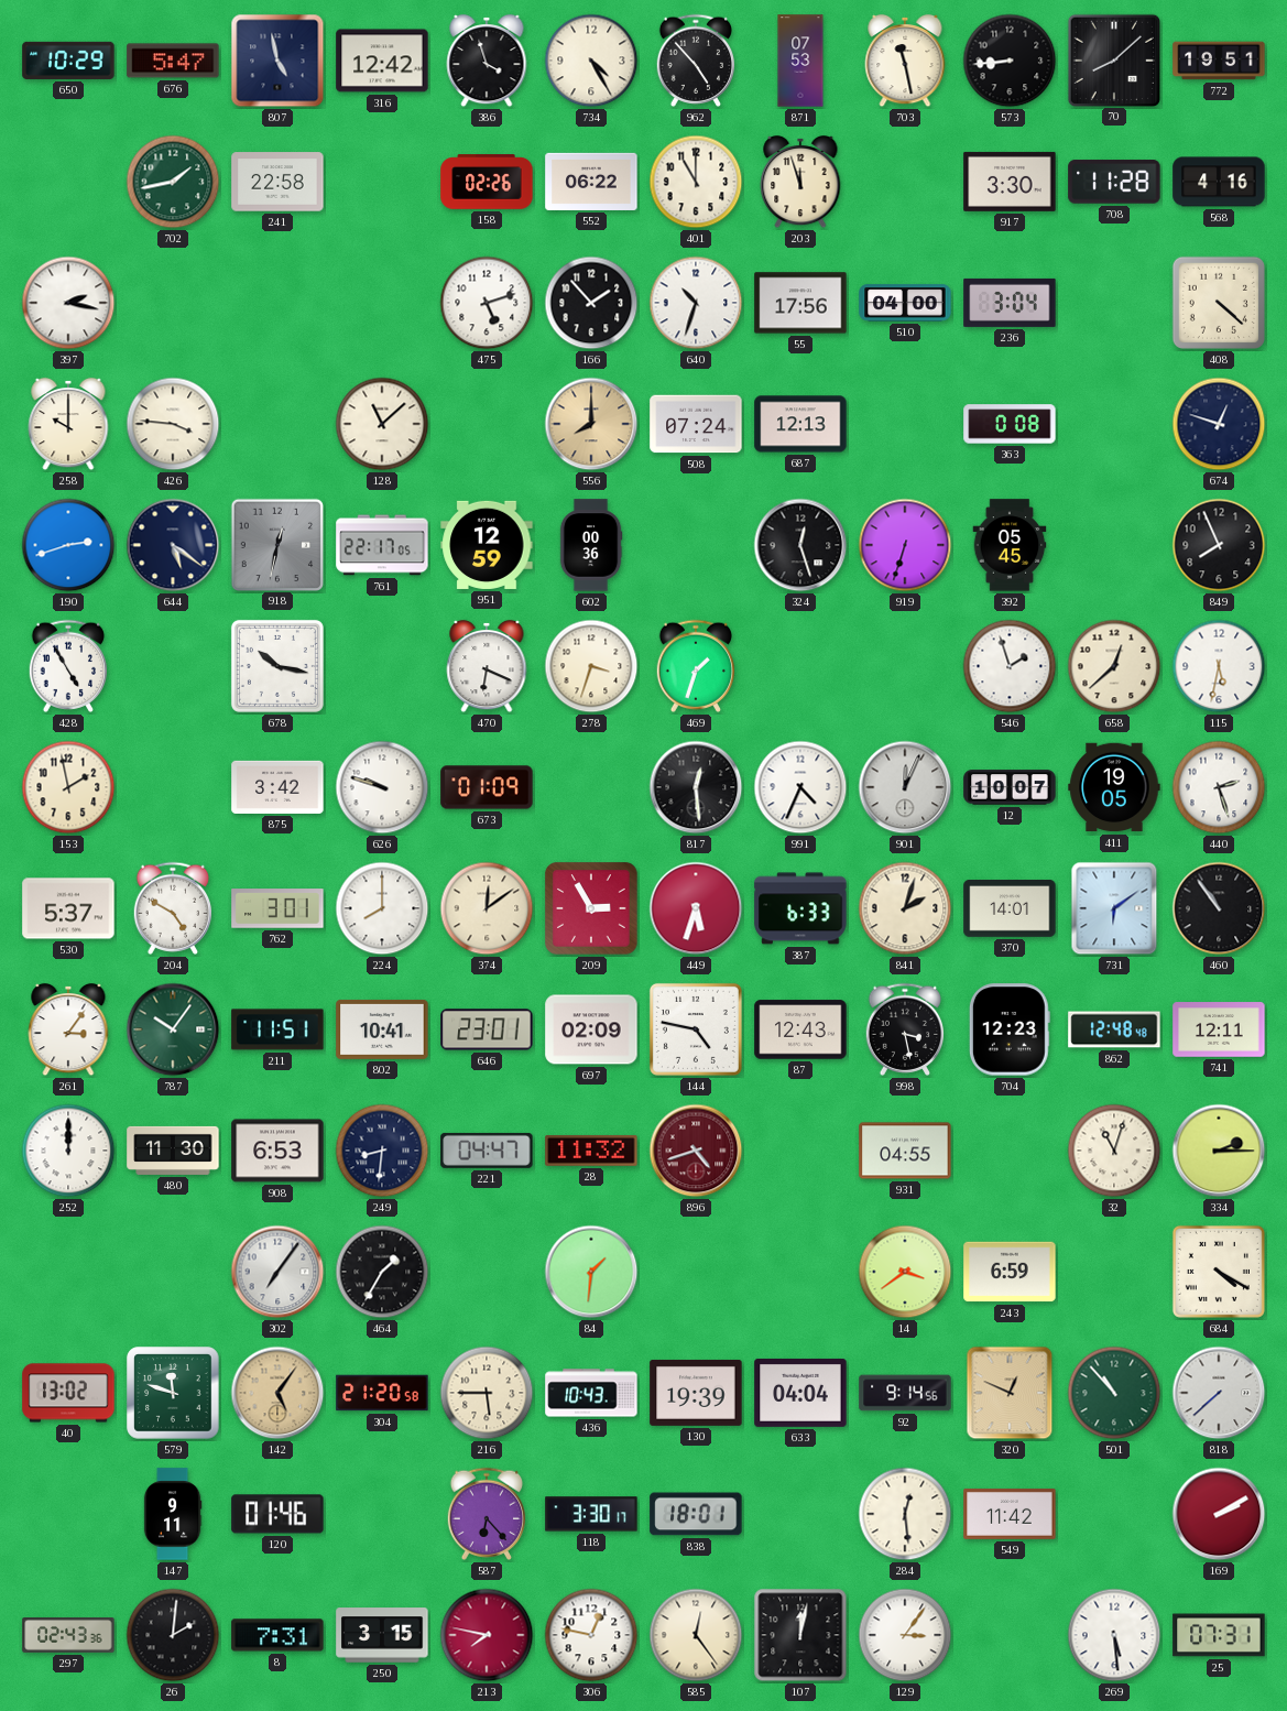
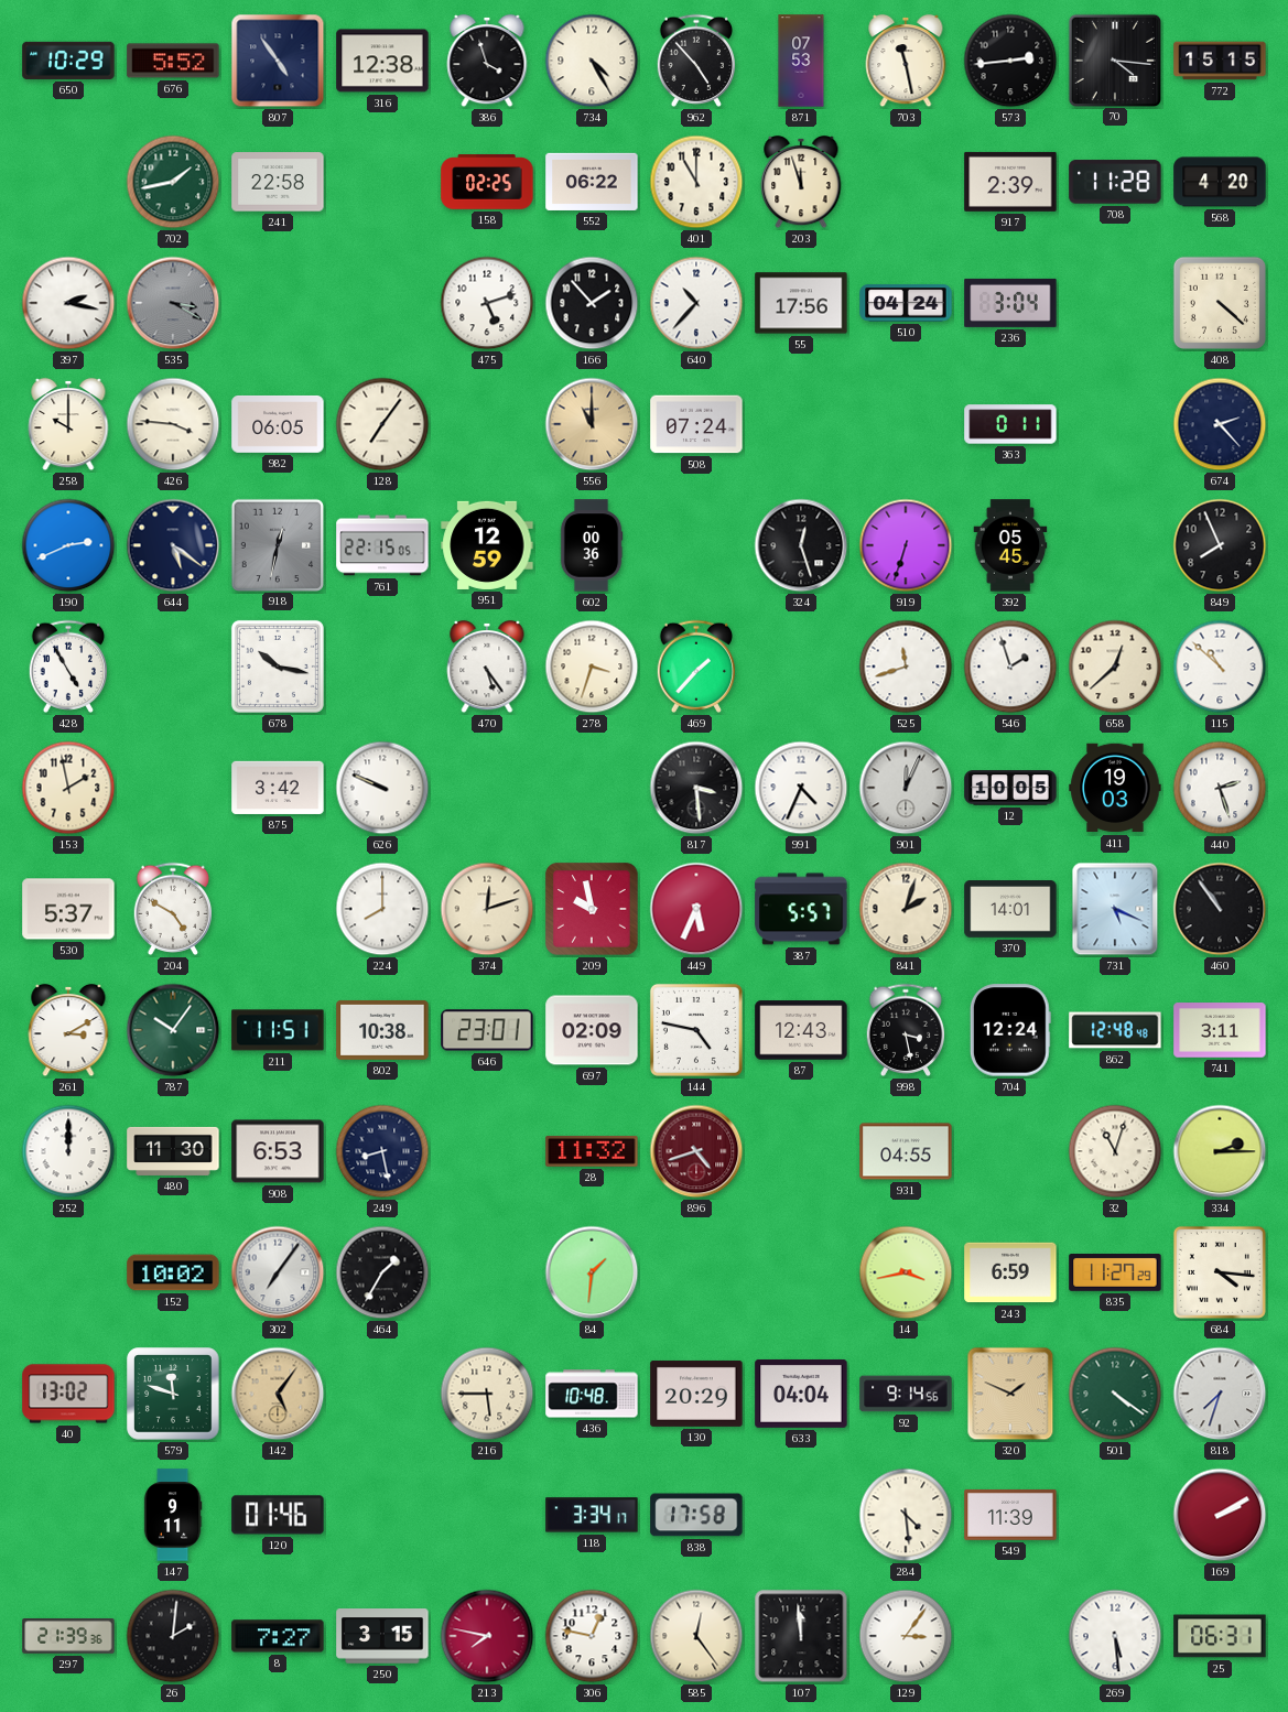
676: 5:47 -> 5:52 (173, 61)
807: 4:58 -> 4:54 (278, 61)
316: 12:42 -> 12:38 (382, 61)
573: 8:44 -> 2:44 (1010, 61)
70: 8:08 -> 4:16 (1114, 59)
772: 19:51 -> 15:15 (1220, 61)
158: 02:26 -> 02:25 (487, 182)
917: 3:30 -> 2:39 (1010, 182)
568: 4:16 -> 4:20 (1220, 182)
535: none -> 3:20 (173, 303)
640: 10:33 -> 10:37 (696, 303)
510: 04:00 -> 04:24 (906, 303)
982: none -> 06:05 (278, 424)
128: 11:08 -> 7:06 (382, 424)
556: 8:00 -> 11:00 (592, 424)
687: 12:13 -> none (800, 424)
363: 0:08 -> 0:11 (1010, 424)
674: 12:48 -> 2:23 (1220, 424)
190: 2:42 -> 2:41 (68, 545)
761: 22:17 -> 22:15 (382, 545)
470: 6:19 -> 5:24 (487, 667)
469: 1:33 -> 1:37 (696, 667)
525: none -> 11:42 (906, 667)
115: 5:32 -> 10:52 (1220, 667)
626: 9:48 -> 9:49 (382, 788)
673: 01:09 -> none (487, 787)
817: 12:29 -> 3:29 (696, 788)
12: 10:07 -> 10:05 (1010, 788)
411: 19:05 -> 19:03 (1115, 788)
762: 3:01 -> none (277, 908)
374: 12:09 -> 12:12 (487, 909)
209: 2:55 -> 9:58 (592, 909)
449: 5:33 -> 5:34 (696, 909)
387: 6:33 -> 5:57 (801, 909)
731: 6:09 -> 5:19 (1115, 909)
261: 3:06 -> 3:10 (68, 1030)
802: 10:41 -> 10:38 (382, 1030)
704: 12:23 -> 12:24 (1010, 1030)
741: 12:11 -> 3:11 (1220, 1030)
249: 8:31 -> 8:28 (382, 1151)
221: 04:47 -> none (487, 1151)
152: none -> 10:02 (173, 1272)
14: 3:39 -> 3:43 (906, 1272)
835: none -> 11:27 (1115, 1274)
684: 4:20 -> 4:16 (1220, 1272)
304: 21:20 -> none (382, 1393)
436: 10:43 -> 10:48 (592, 1394)
130: 19:39 -> 20:29 (696, 1394)
320: 12:49 -> 1:49 (1010, 1394)
501: 10:53 -> 4:21 (1115, 1394)
818: 7:38 -> 7:33 (1220, 1394)
587: 6:23 -> none (487, 1514)
118: 3:30 -> 3:34 (592, 1515)
838: 18:01 -> 17:58 (696, 1515)
284: 12:29 -> 4:29 (906, 1515)
549: 11:42 -> 11:39 (1010, 1515)
297: 02:43 -> 21:39 (68, 1636)
8: 7:31 -> 7:27 (278, 1636)
107: 12:02 -> 11:59 (801, 1636)
25: 07:31 -> 06:31 (1220, 1636)
